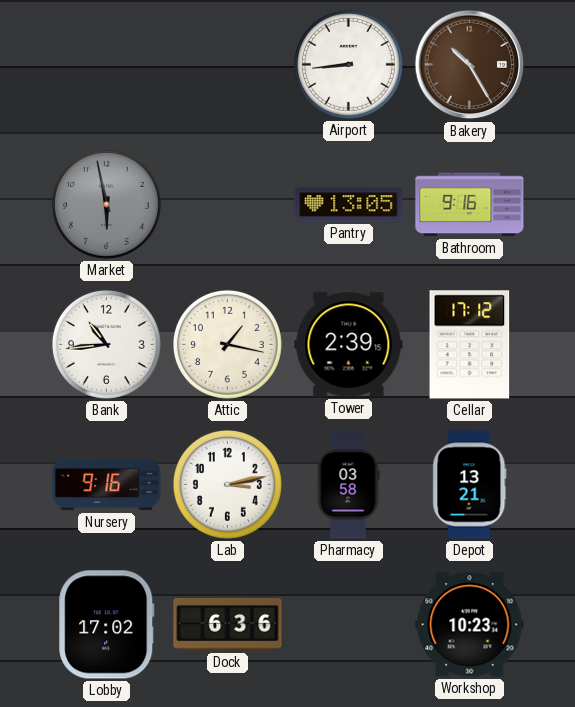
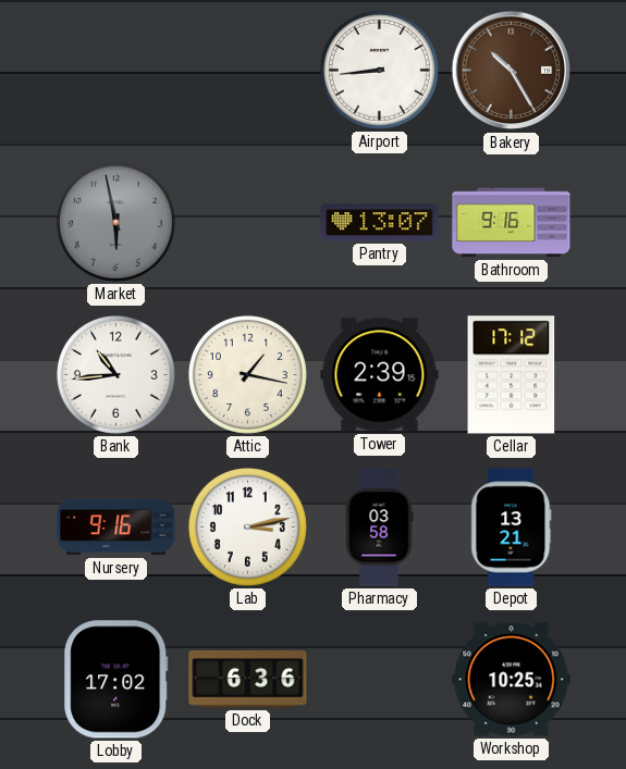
Pantry: 13:05 -> 13:07 (380, 223)
Workshop: 10:23 -> 10:25 (512, 680)
